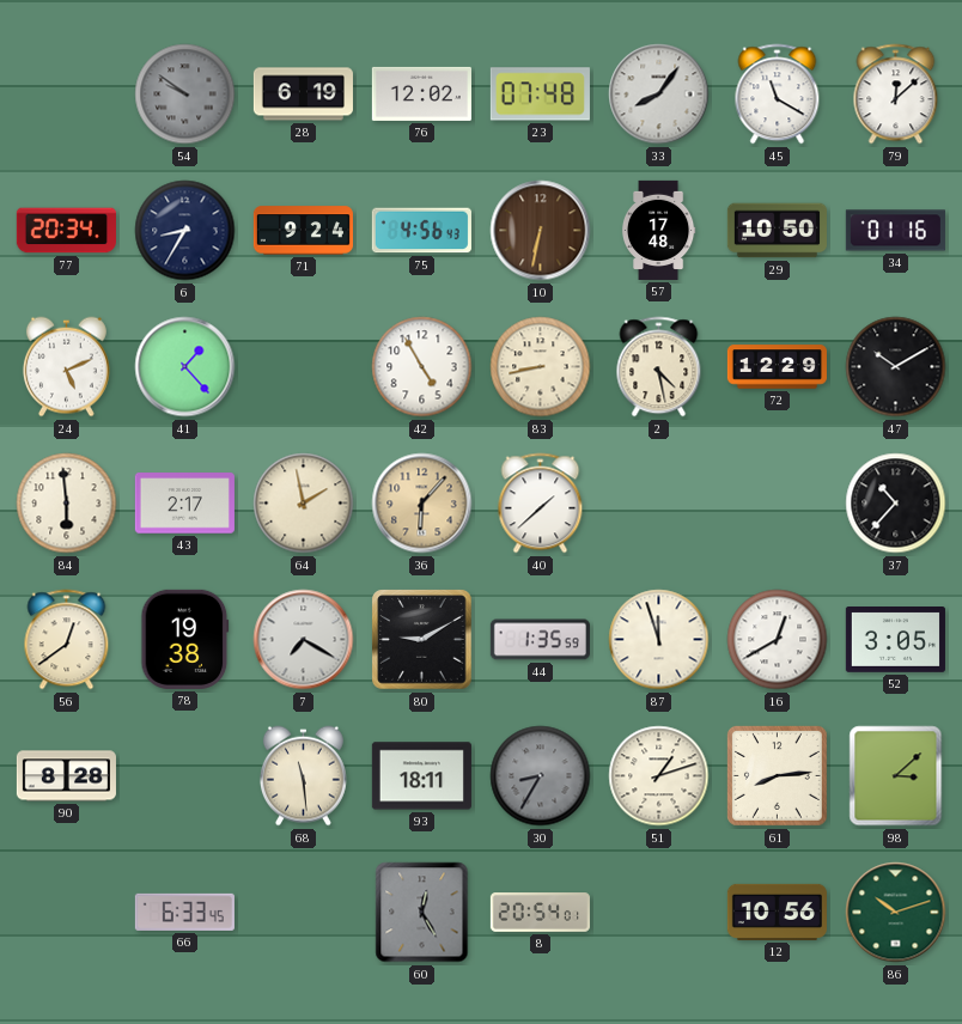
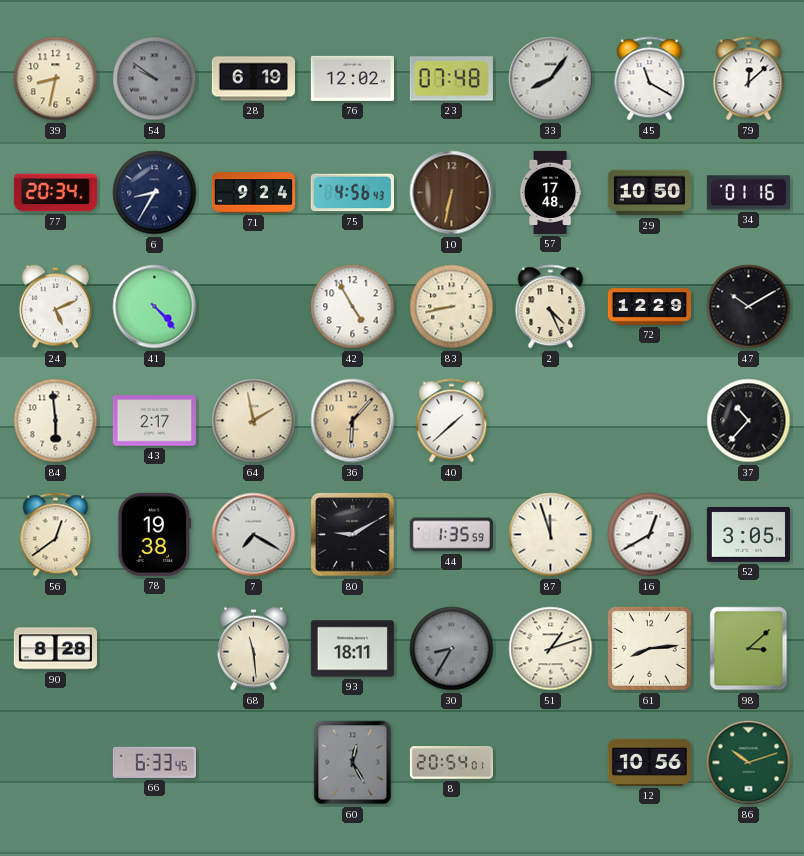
39: none -> 8:32 (56, 79)
41: 1:23 -> 4:23 (155, 307)
2: 4:28 -> 4:26 (551, 307)
